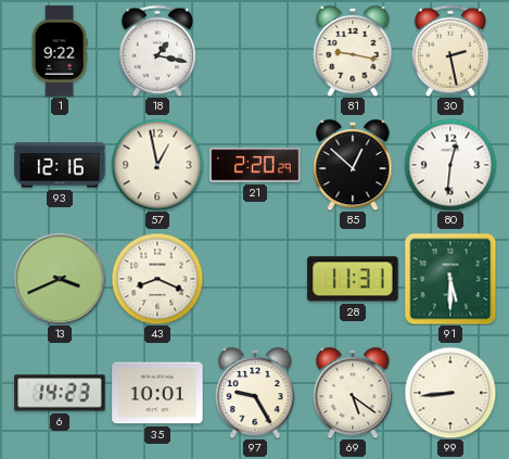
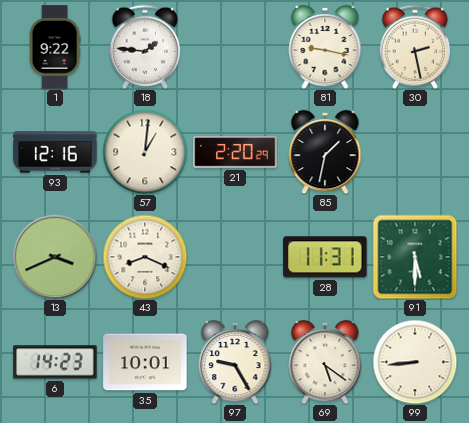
18: 1:17 -> 1:46 (145, 46)
57: 12:58 -> 1:01 (145, 152)
85: 12:52 -> 1:32 (325, 152)
80: 12:31 -> none (450, 165)
